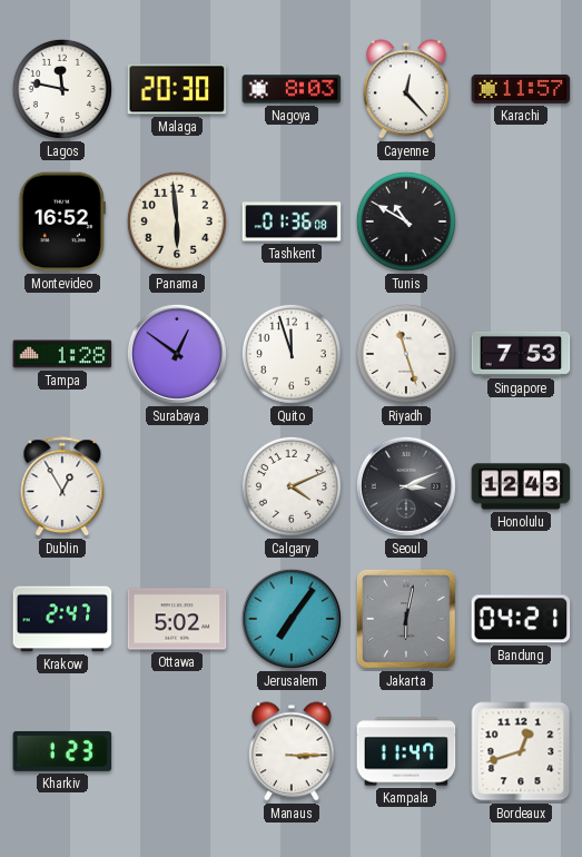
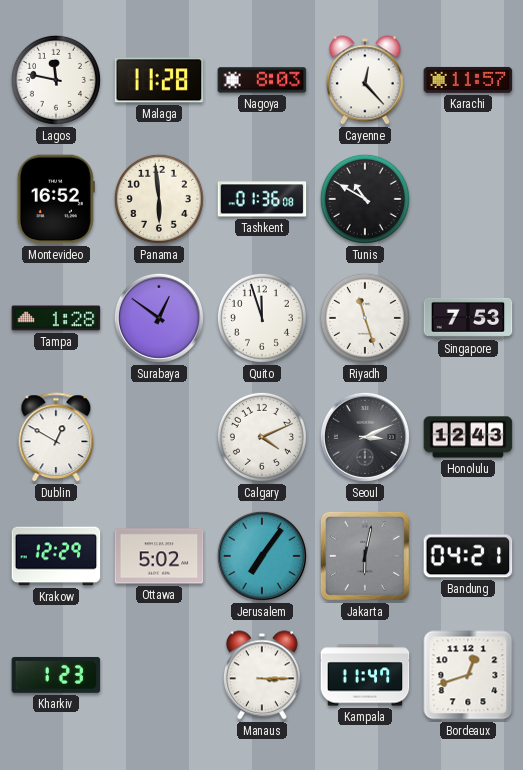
Malaga: 20:30 -> 11:28 (159, 80)
Dublin: 12:55 -> 12:50 (56, 438)
Krakow: 2:47 -> 12:29 (56, 556)
